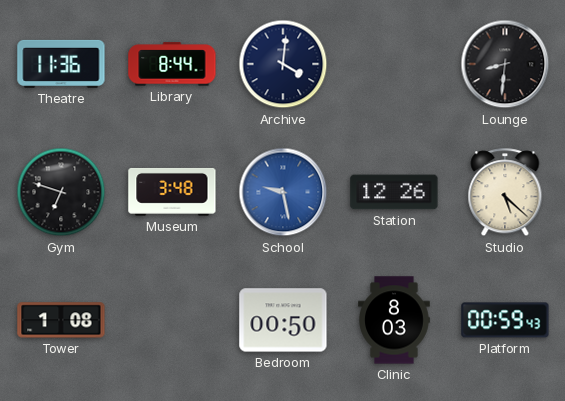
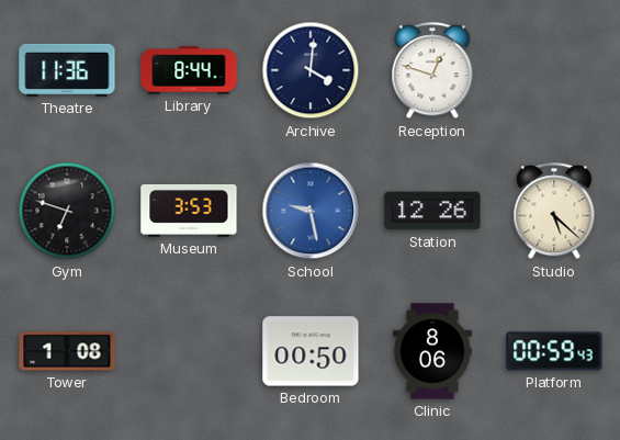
Reception: none -> 12:48 (432, 71)
Lounge: 8:31 -> none (505, 64)
Museum: 3:48 -> 3:53 (189, 211)
Clinic: 8:03 -> 8:06 (432, 351)
